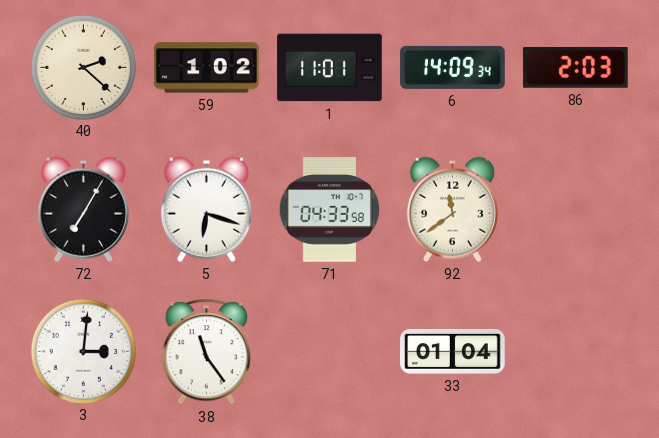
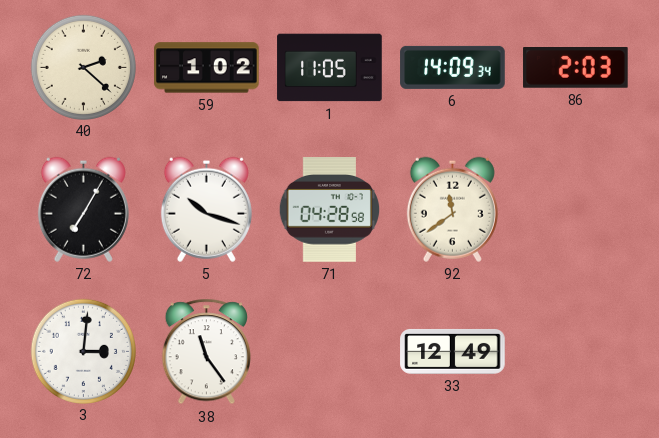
1: 11:01 -> 11:05 (330, 68)
5: 6:18 -> 10:18 (206, 209)
71: 04:33 -> 04:28 (329, 210)
33: 01:04 -> 12:49 (453, 351)
